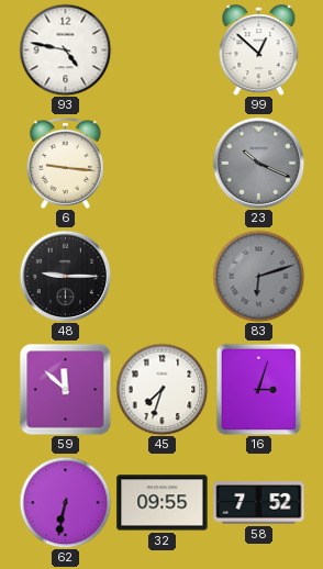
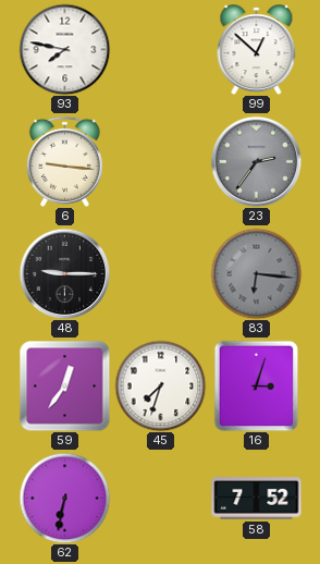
93: 4:47 -> 7:47 (64, 49)
23: 10:19 -> 2:36 (256, 161)
83: 6:12 -> 6:16 (256, 273)
59: 11:52 -> 12:36 (64, 385)
32: 09:55 -> none (163, 503)
